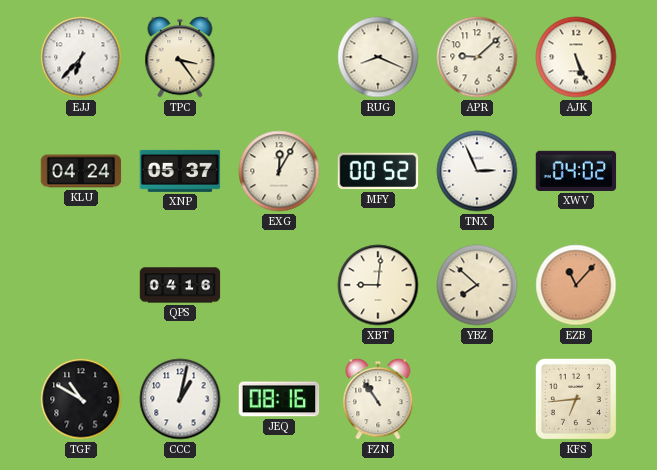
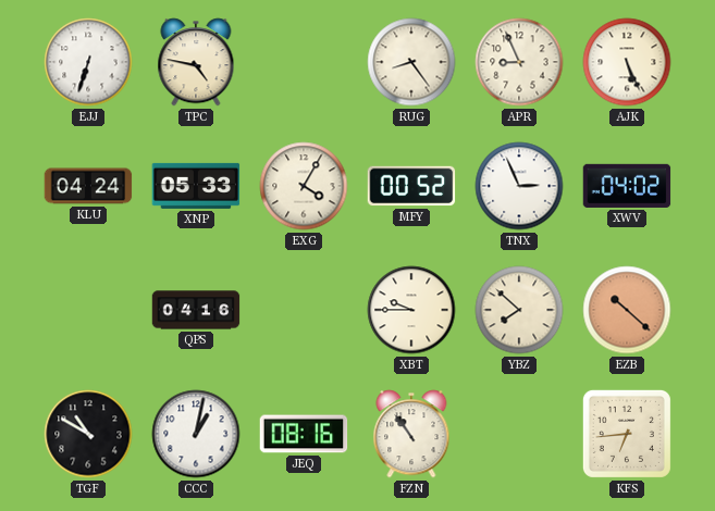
EJJ: 6:37 -> 6:33 (88, 62)
TPC: 3:24 -> 4:47 (196, 62)
RUG: 8:19 -> 8:24 (411, 62)
APR: 9:08 -> 8:56 (519, 62)
XNP: 05:37 -> 05:33 (196, 186)
EXG: 12:05 -> 4:05 (304, 186)
XBT: 9:01 -> 9:45 (411, 310)
EZB: 11:07 -> 10:22 (627, 310)
